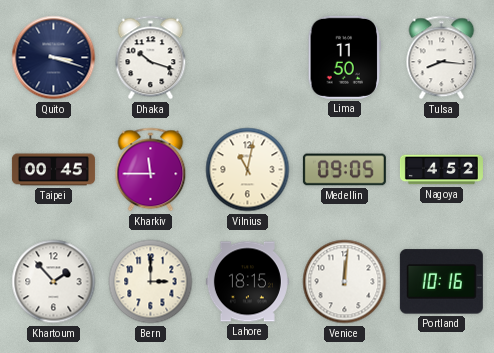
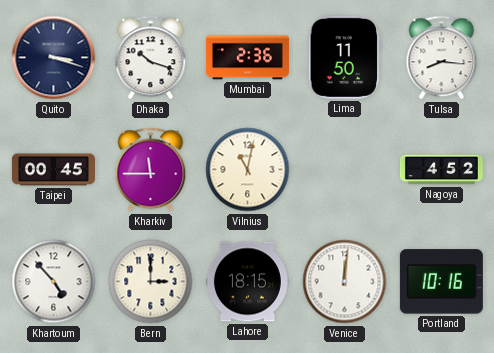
Mumbai: none -> 2:36 (247, 58)
Medellin: 09:05 -> none (344, 170)
Khartoum: 1:53 -> 4:53 (54, 282)
